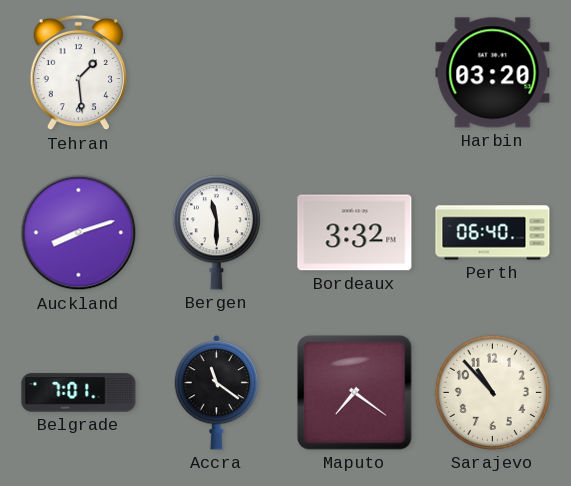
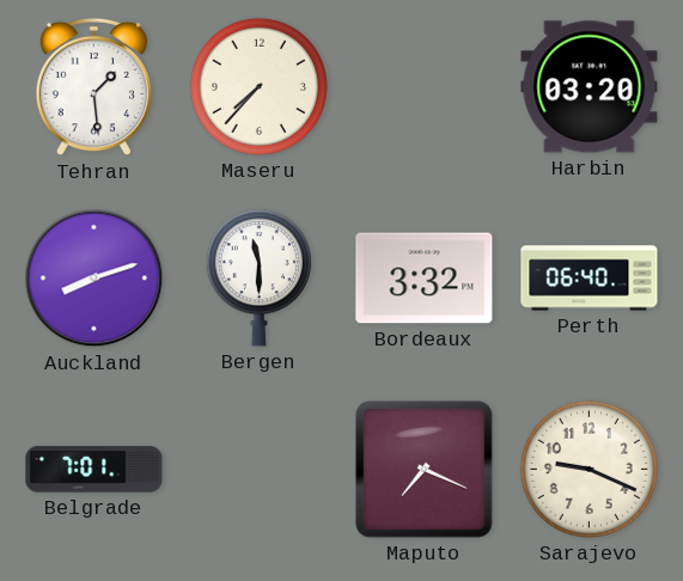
Maseru: none -> 7:37 (258, 86)
Accra: 11:21 -> none (217, 393)
Maputo: 7:21 -> 7:19 (425, 470)
Sarajevo: 10:53 -> 9:19 (589, 469)
